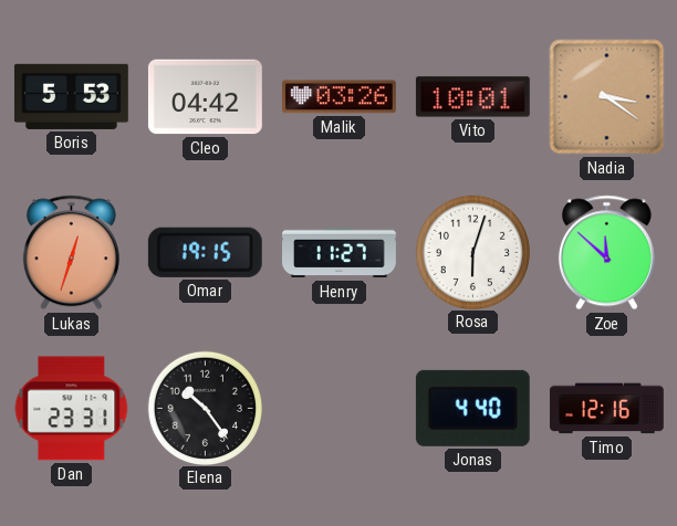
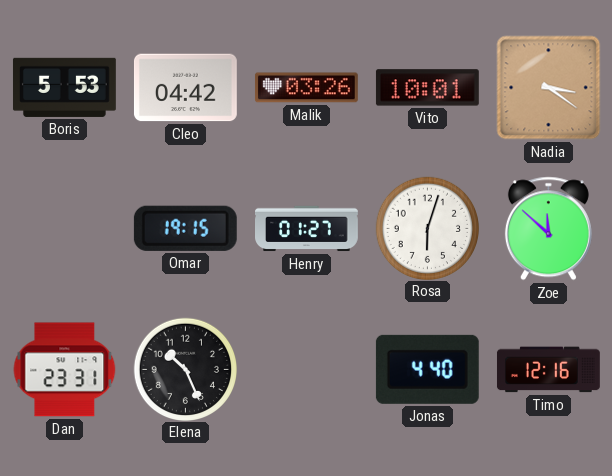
Lukas: 12:33 -> none (71, 253)
Henry: 11:27 -> 01:27 (307, 229)
Elena: 10:24 -> 10:26 (185, 369)
